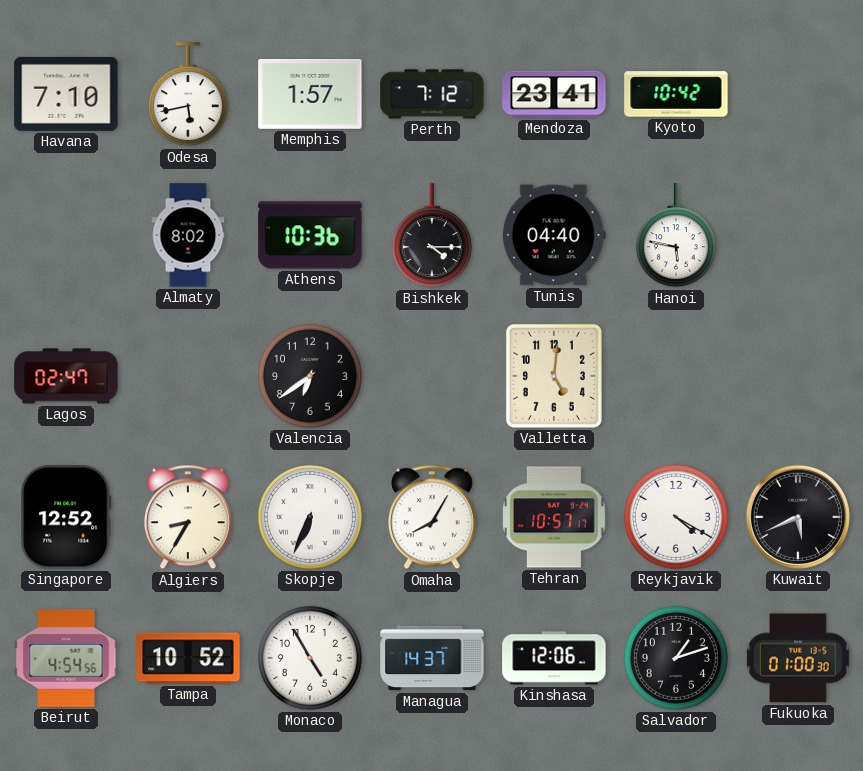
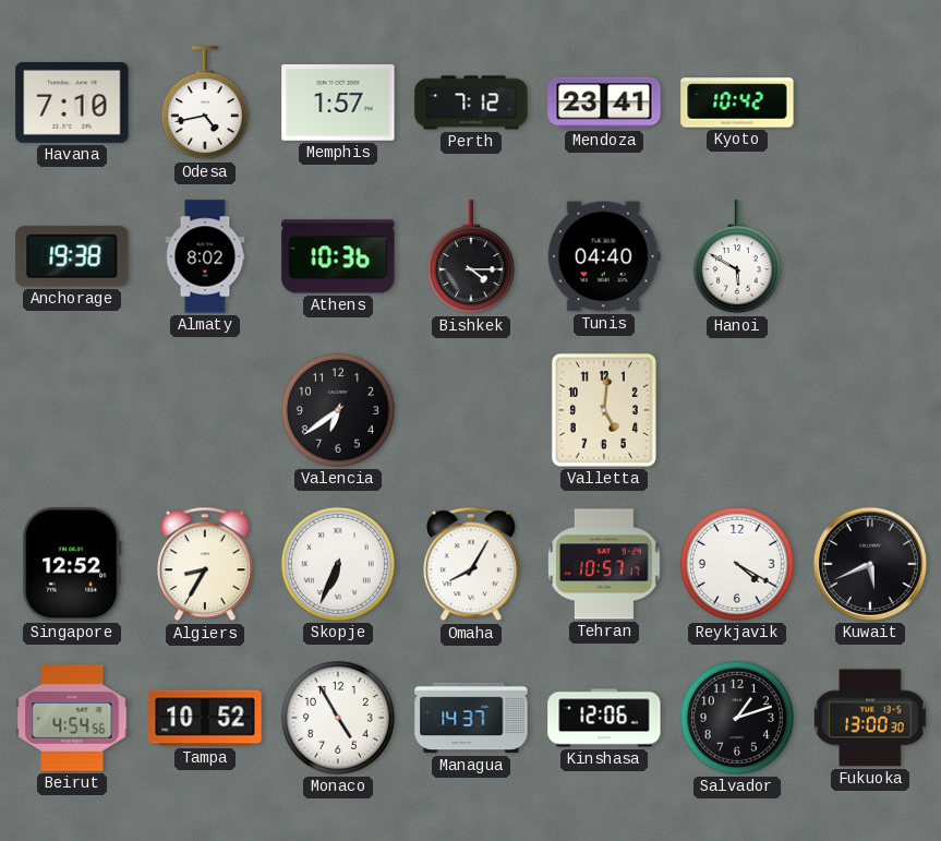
Odesa: 5:43 -> 4:43 (205, 104)
Anchorage: none -> 19:38 (72, 256)
Hanoi: 5:47 -> 5:50 (737, 257)
Lagos: 02:47 -> none (66, 376)
Fukuoka: 01:00 -> 13:00 (870, 718)
